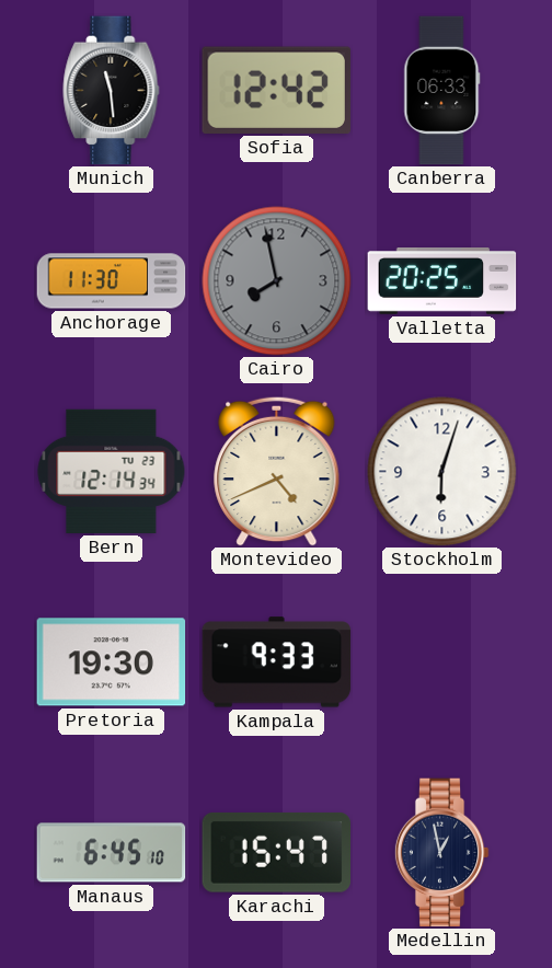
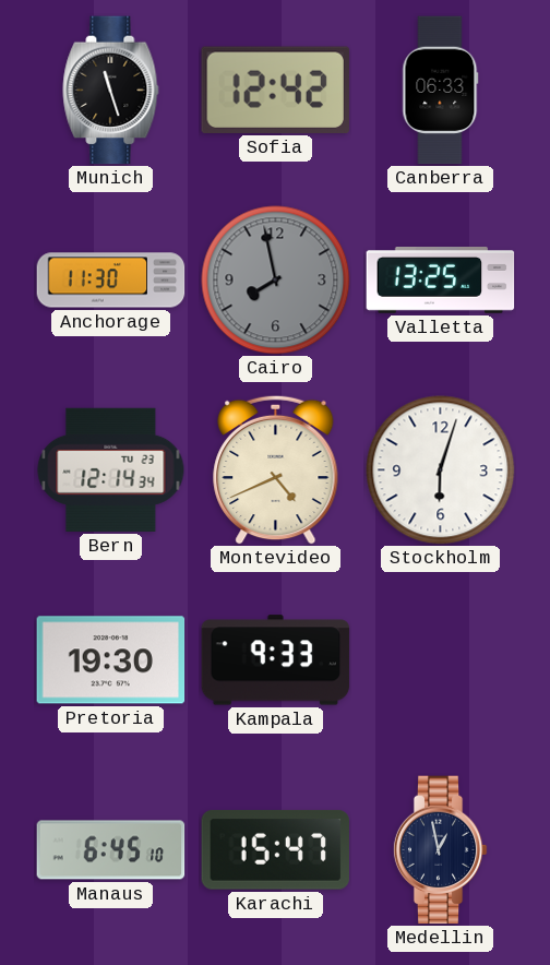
Munich: 11:29 -> 11:27 (111, 91)
Valletta: 20:25 -> 13:25 (441, 281)
